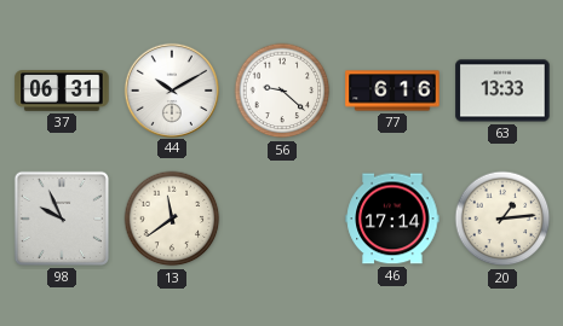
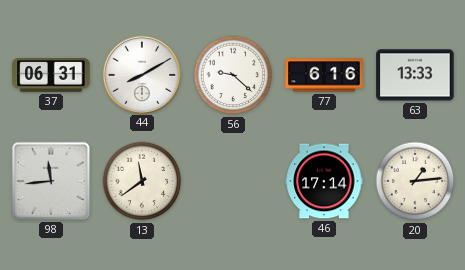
44: 10:10 -> 8:10 (141, 74)
98: 9:56 -> 11:44 (51, 181)
